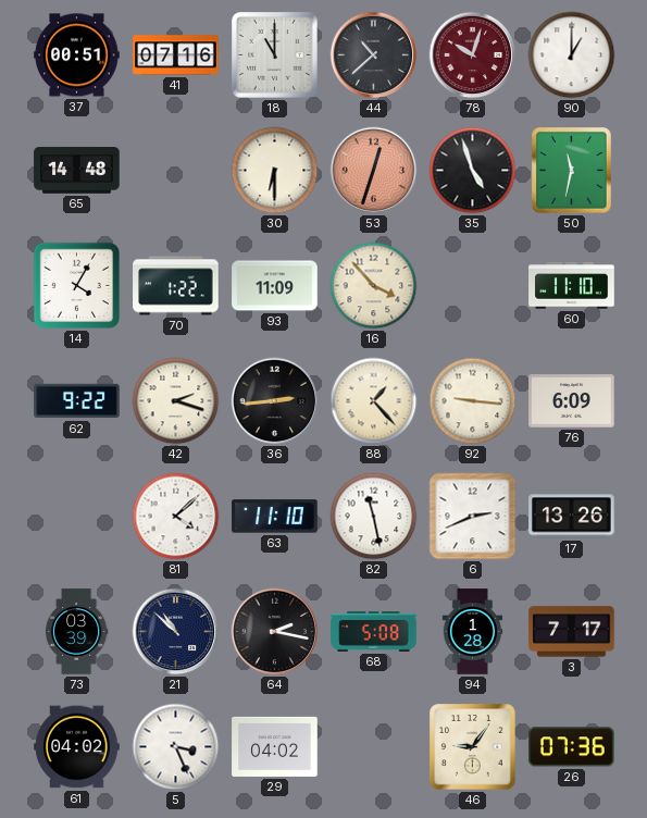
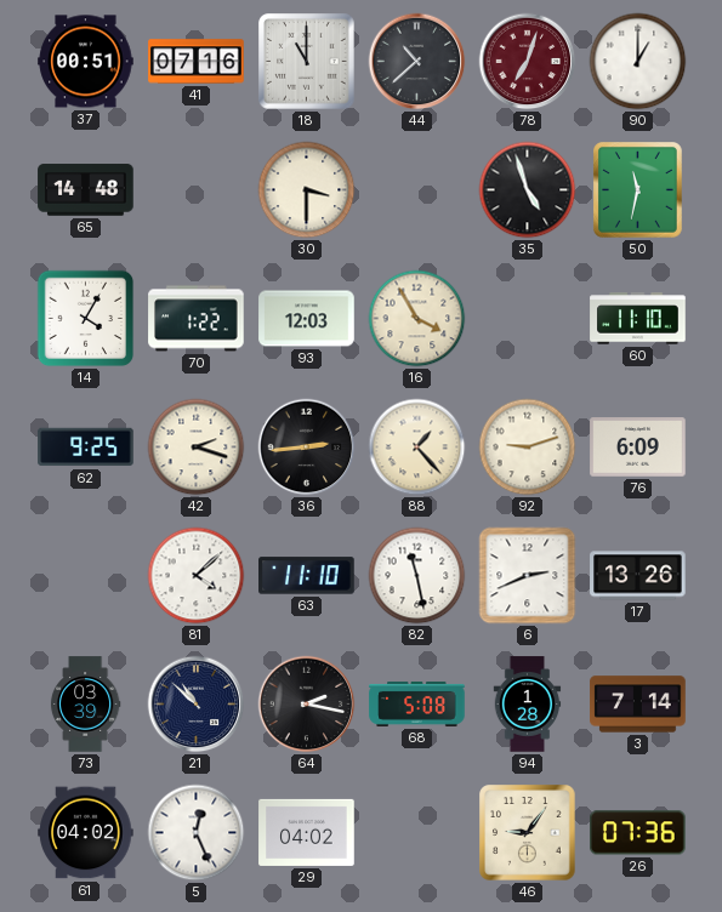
78: 10:03 -> 7:03 (528, 62)
30: 6:30 -> 3:30 (307, 190)
53: 12:33 -> none (374, 171)
93: 11:09 -> 12:03 (307, 319)
16: 3:53 -> 3:55 (417, 319)
62: 9:22 -> 9:25 (86, 448)
92: 9:16 -> 9:12 (528, 448)
3: 7:17 -> 7:14 (638, 705)
5: 3:26 -> 12:26 (197, 833)
